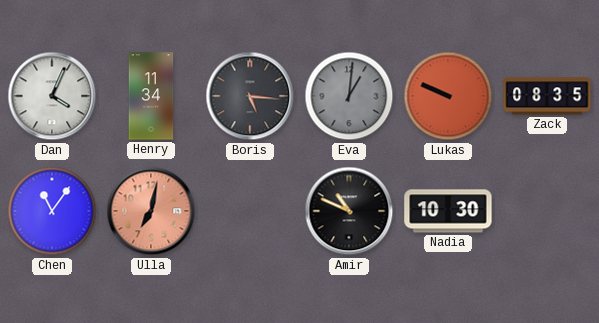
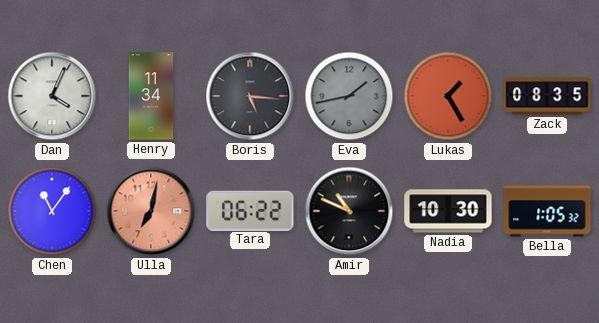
Eva: 1:01 -> 1:43 (349, 96)
Lukas: 9:49 -> 1:25 (448, 96)
Tara: none -> 06:22 (250, 210)
Bella: none -> 1:05 (547, 211)
